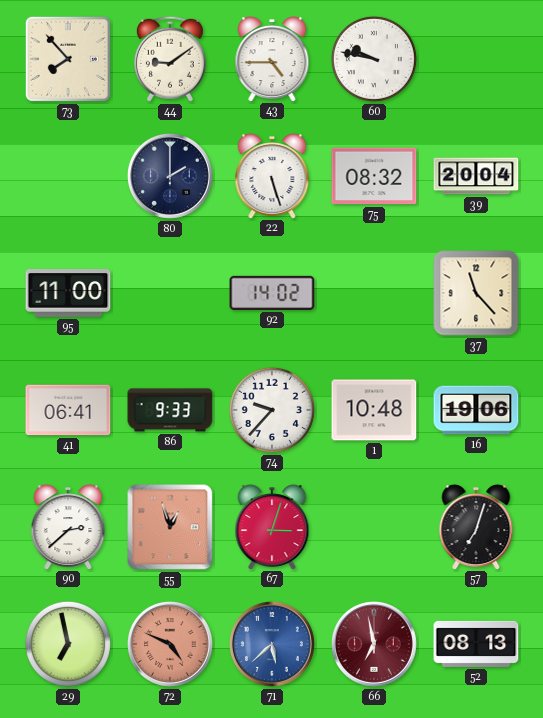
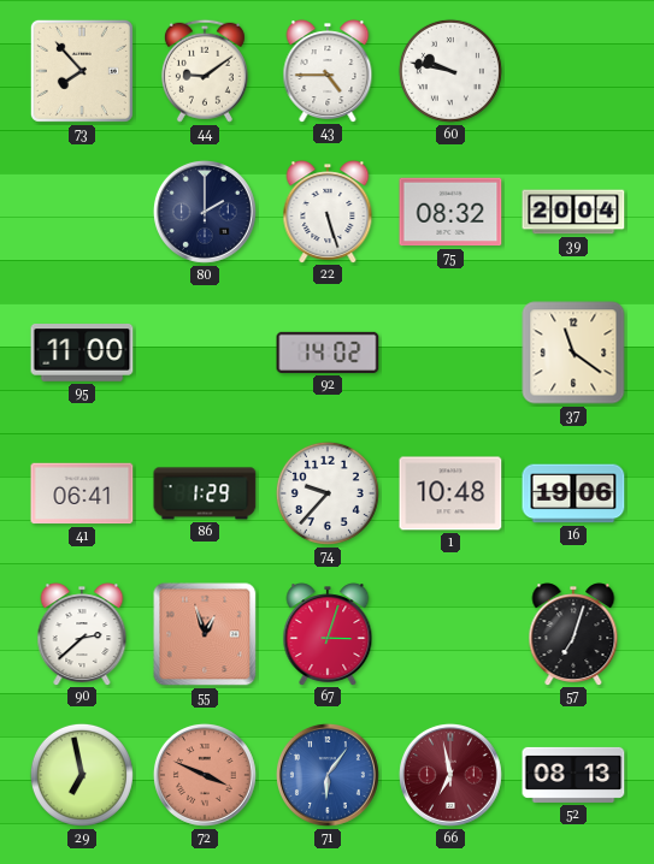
37: 11:23 -> 11:21 (573, 353)
86: 9:33 -> 1:29 (205, 493)
72: 4:49 -> 3:49 (205, 775)
71: 5:38 -> 6:06 (328, 775)
